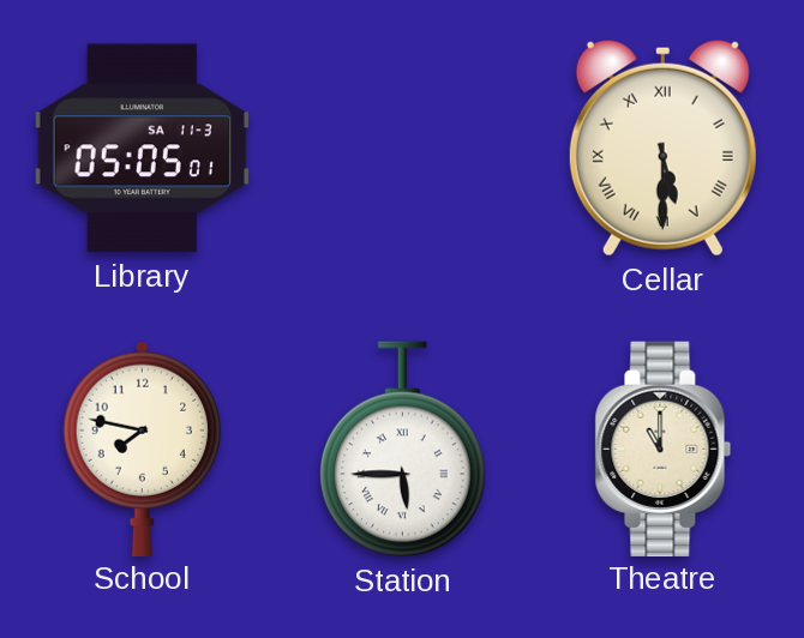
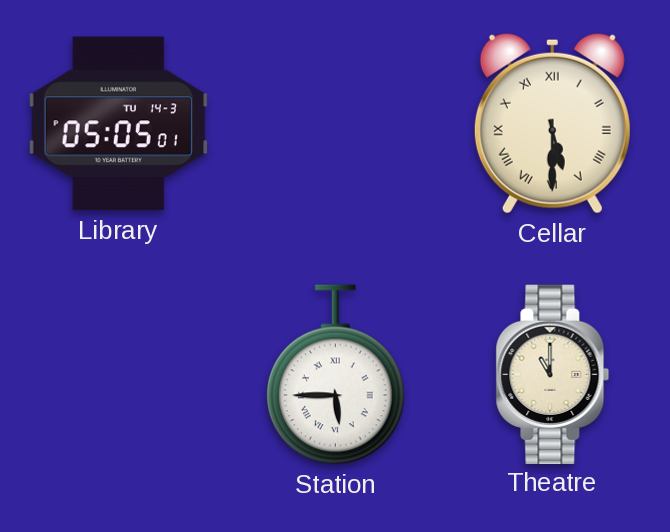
Library date: SA 11-3 -> TU 14-3 (118, 124)
School: 7:47 -> none (142, 449)
